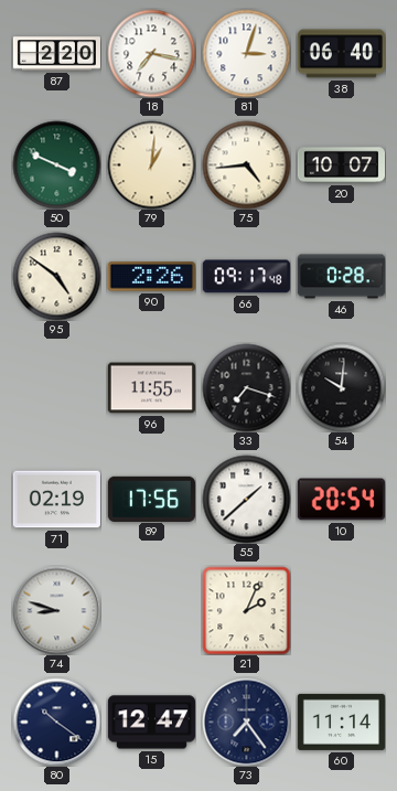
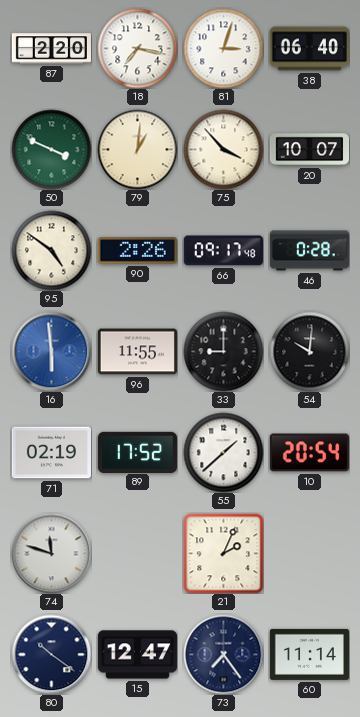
75: 4:44 -> 3:53 (223, 149)
16: none -> 5:59 (51, 351)
33: 7:18 -> 9:00 (223, 351)
89: 17:56 -> 17:52 (137, 452)
74: 8:48 -> 11:48 (51, 553)
